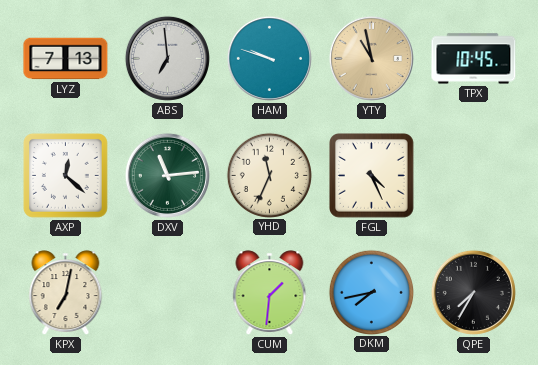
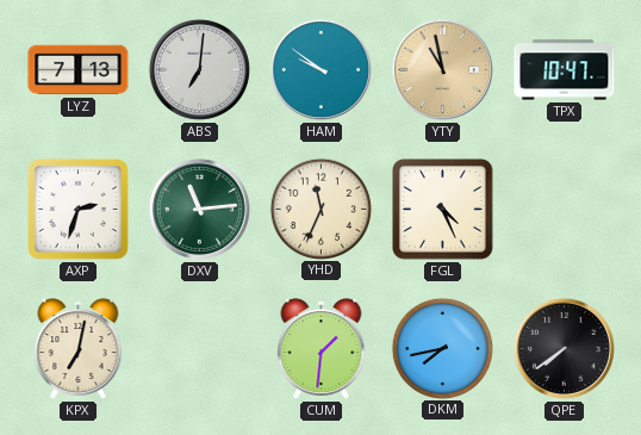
ABS: 6:59 -> 7:01 (199, 69)
HAM: 9:48 -> 9:51 (320, 69)
TPX: 10:45 -> 10:47 (565, 70)
AXP: 12:22 -> 2:33 (79, 210)
QPE: 7:35 -> 7:39 (564, 348)
